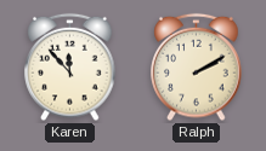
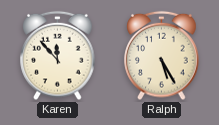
Ralph: 2:10 -> 5:25 (162, 56)
